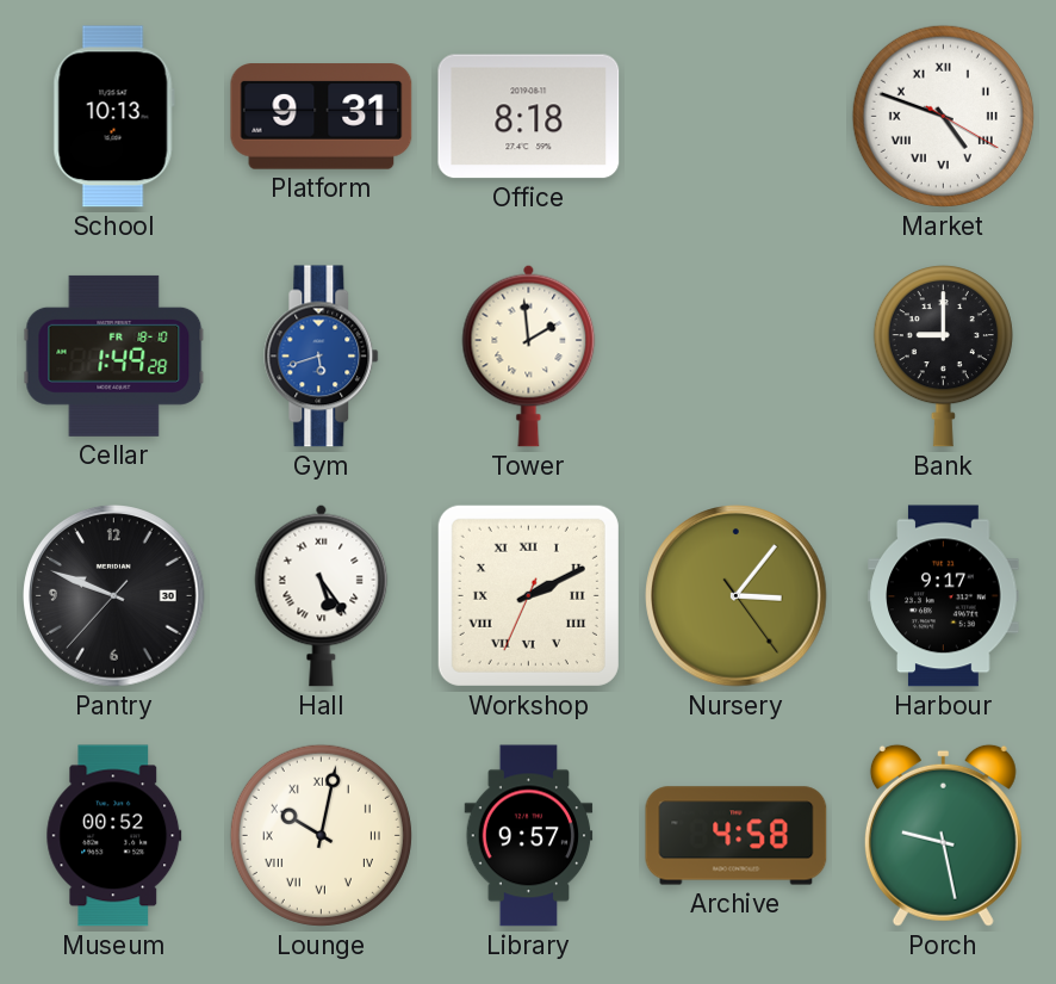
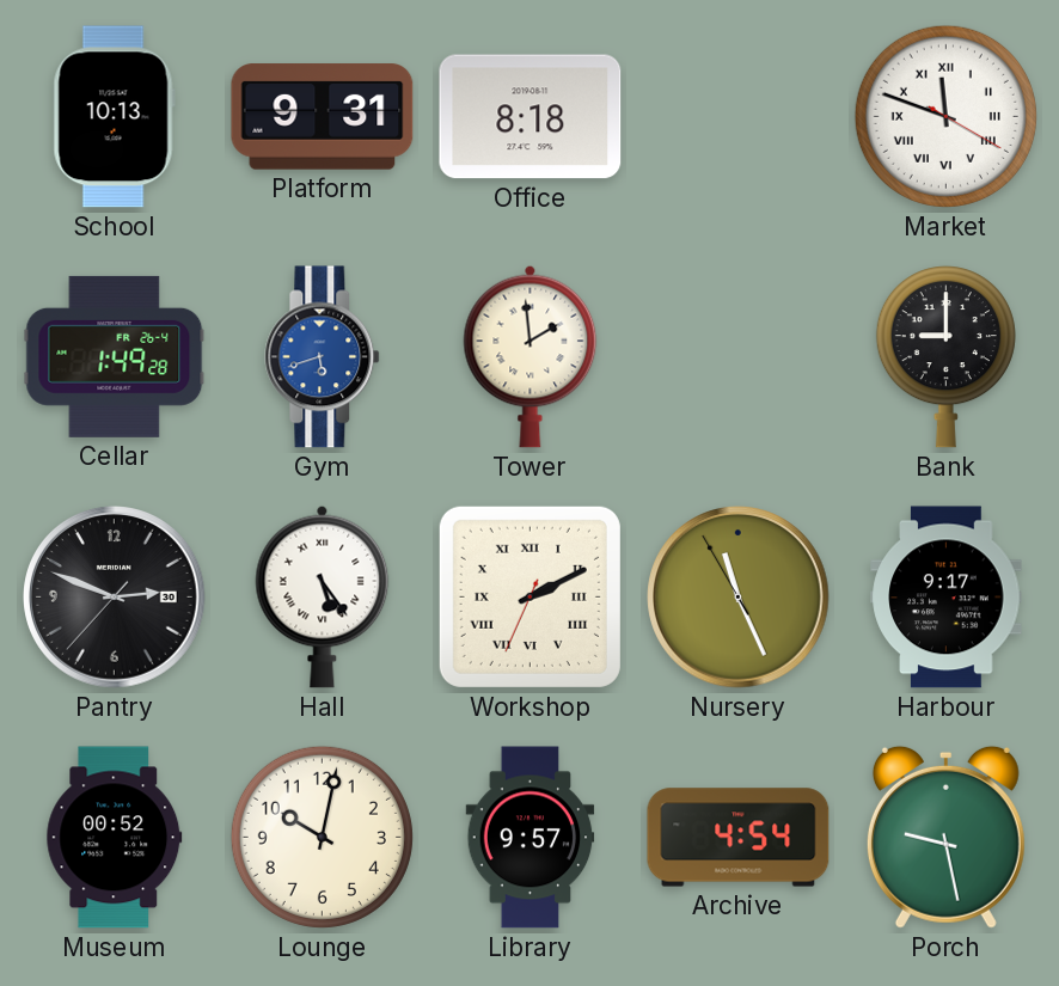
Market: 4:48 -> 11:48 (945, 116)
Cellar date: FR 18-10 -> FR 26-4 (115, 356)
Pantry: 9:48 -> 2:48 (115, 598)
Nursery: 3:06 -> 11:25 (739, 598)
Lounge numerals: Roman -> Arabic (322, 837)
Archive: 4:58 -> 4:54 (739, 838)
